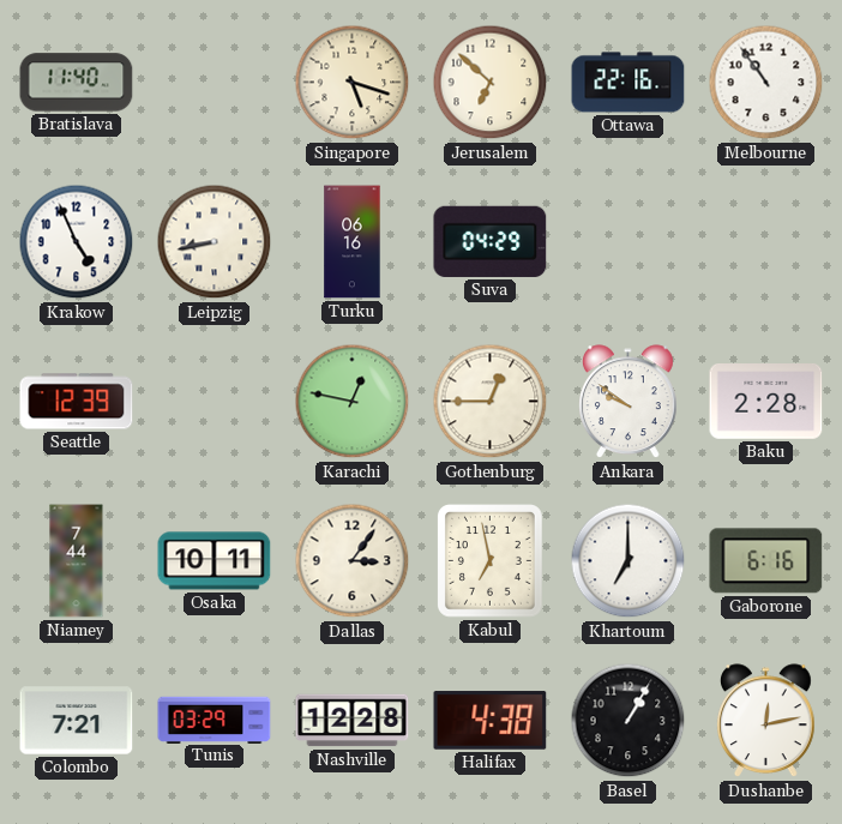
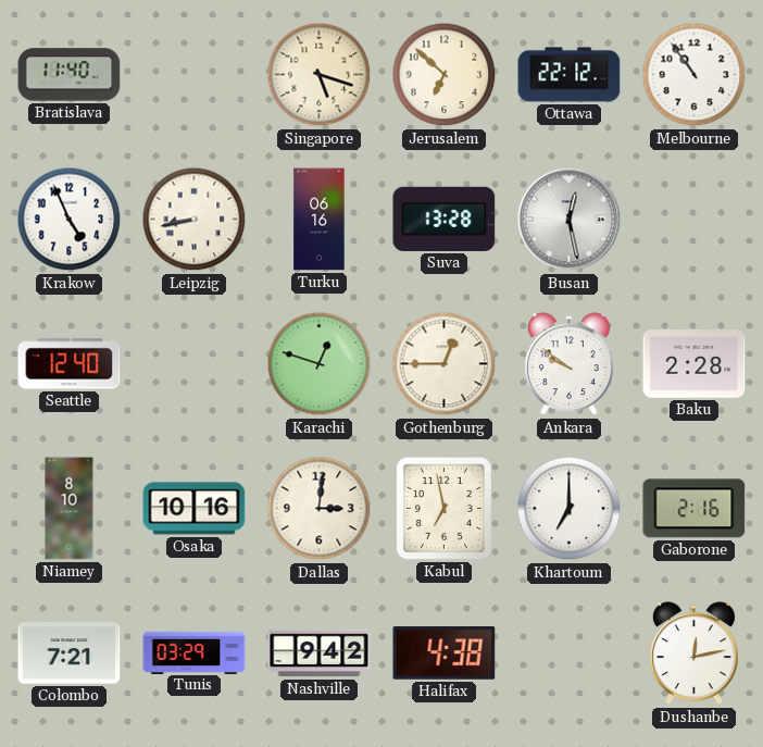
Ottawa: 22:16 -> 22:12 (570, 75)
Suva: 04:29 -> 13:28 (445, 219)
Busan: none -> 12:28 (570, 220)
Seattle: 12:39 -> 12:40 (70, 364)
Karachi: 12:47 -> 12:48 (320, 364)
Niamey: 7:44 -> 8:10 (70, 509)
Osaka: 10:11 -> 10:16 (195, 509)
Dallas: 3:06 -> 3:01 (320, 509)
Gaborone: 6:16 -> 2:16 (695, 509)
Nashville: 12:28 -> 9:42 (320, 653)
Basel: 1:05 -> none (629, 721)
